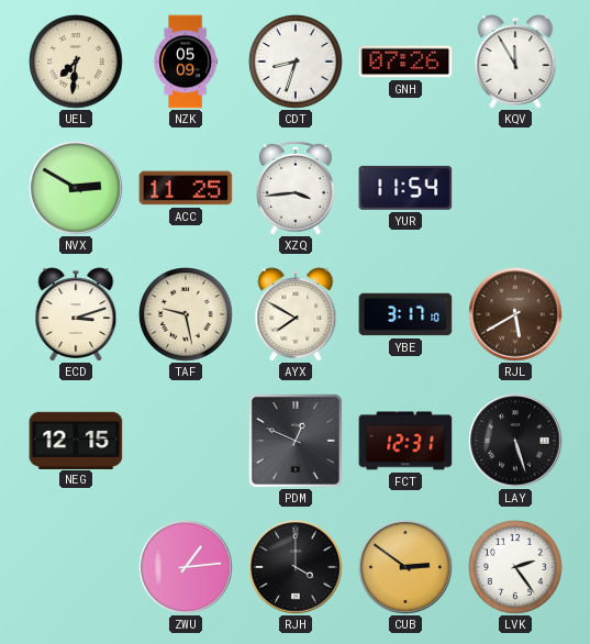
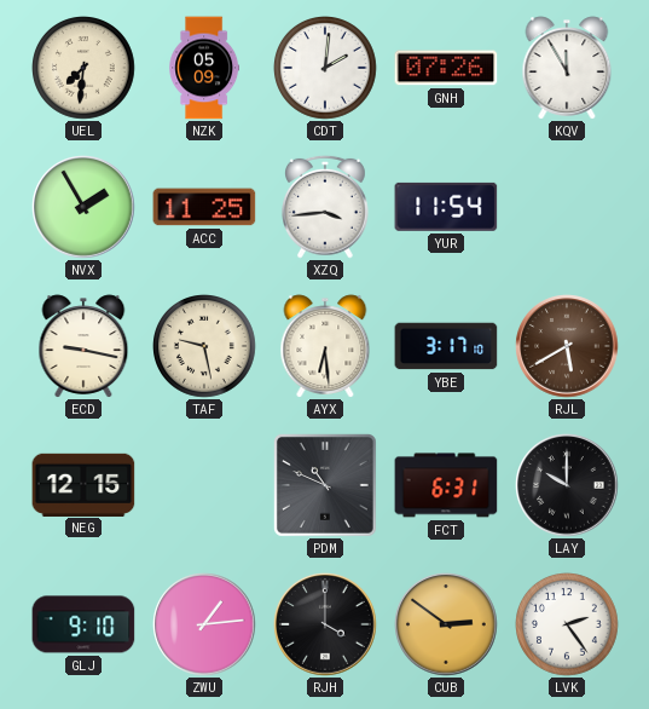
CDT: 8:33 -> 2:01 (326, 69)
NVX: 2:50 -> 1:55 (83, 207)
ECD: 3:12 -> 9:17 (83, 346)
AYX: 7:50 -> 6:29 (325, 346)
PDM: 12:49 -> 10:49 (325, 485)
FCT: 12:31 -> 6:31 (446, 485)
LAY: 5:27 -> 10:00 (567, 485)
GLJ: none -> 9:10 (83, 624)
